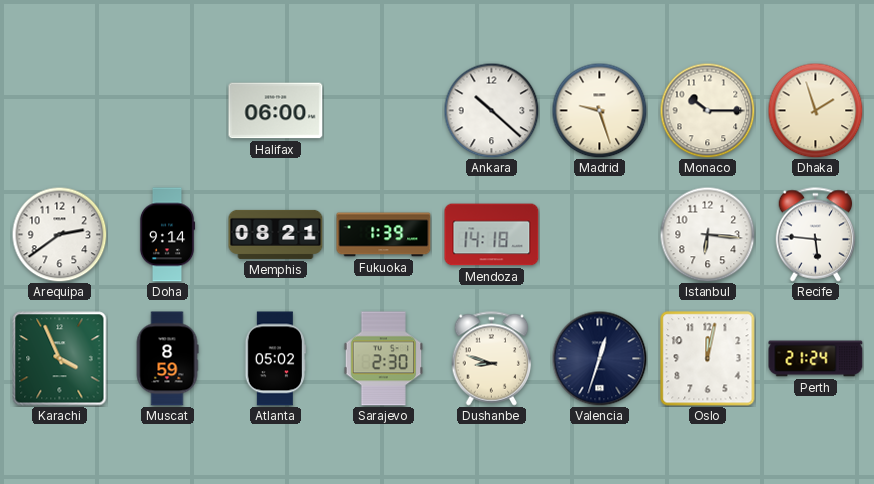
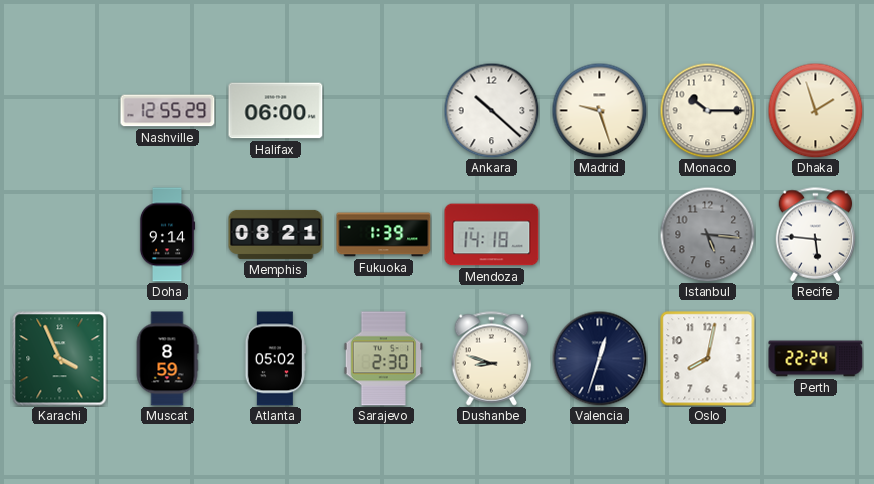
Nashville: none -> 12:55 (168, 111)
Arequipa: 2:39 -> none (59, 234)
Istanbul: 6:16 -> 5:16 (707, 234)
Istanbul dial: white -> grey (707, 234)
Oslo: 12:02 -> 8:02 (708, 359)
Perth: 21:24 -> 22:24 (816, 359)
